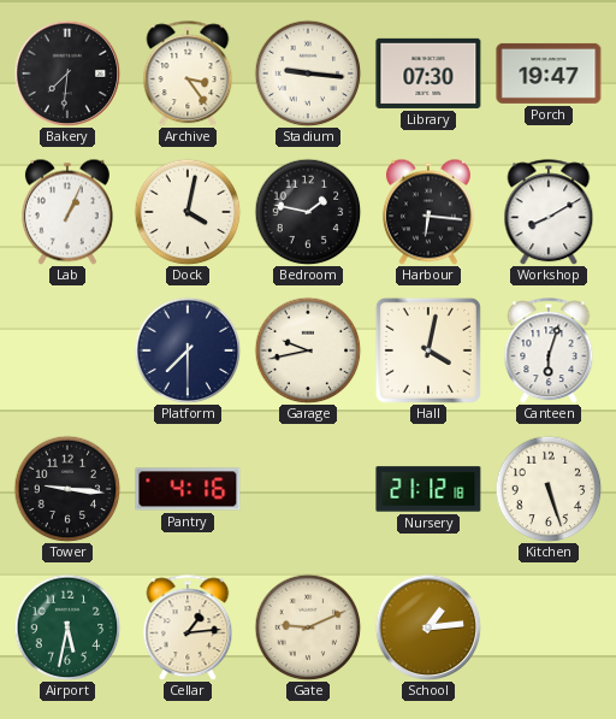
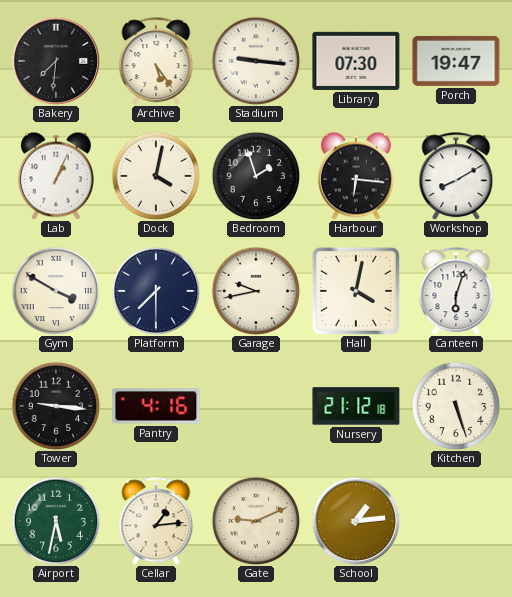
Archive: 3:24 -> 5:24 (156, 61)
Bedroom: 1:47 -> 1:57 (256, 176)
Gym: none -> 3:50 (56, 291)
